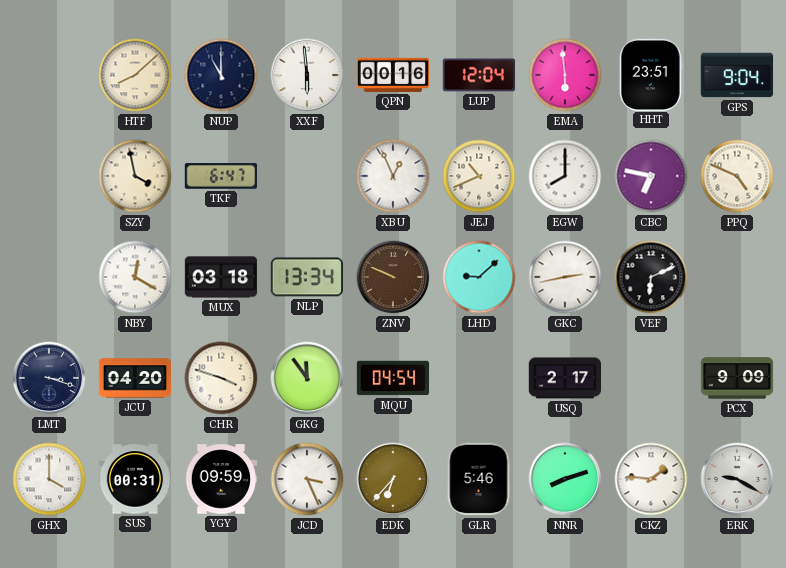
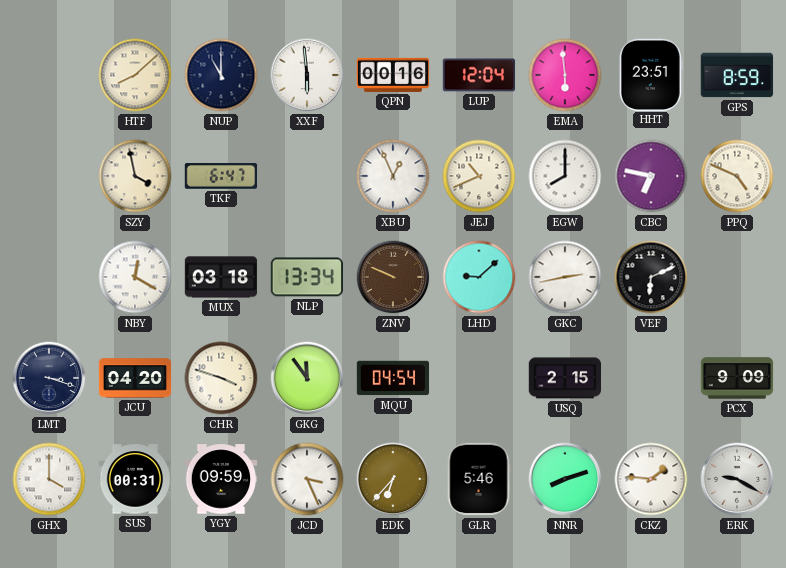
GPS: 9:04 -> 8:59 (737, 75)
USQ: 2:17 -> 2:15 (565, 378)
